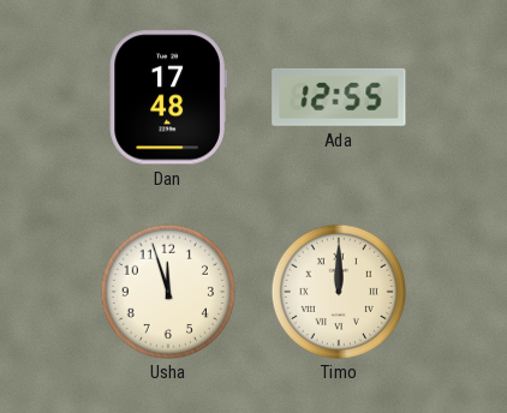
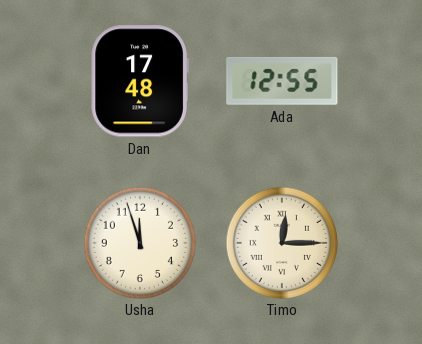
Timo: 12:00 -> 12:15 (281, 242)
